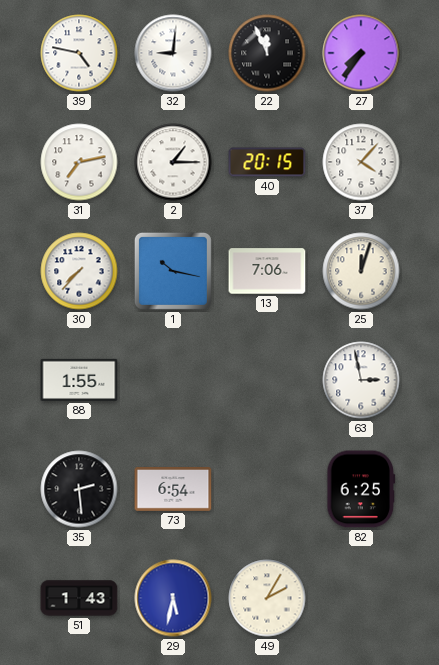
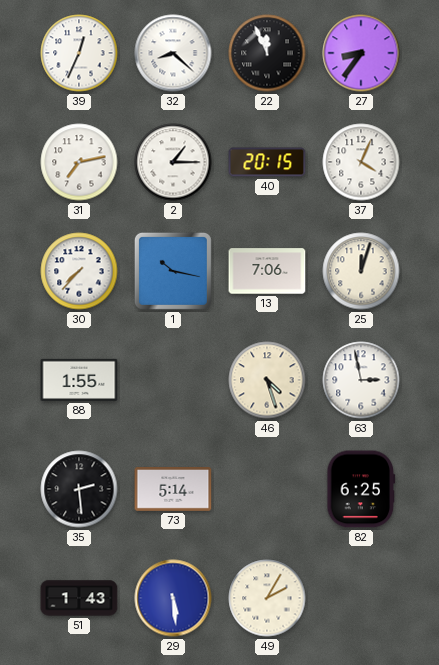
39: 4:47 -> 12:34 (79, 53)
32: 9:01 -> 8:22 (173, 53)
27: 7:36 -> 8:36 (361, 53)
37: 4:07 -> 4:04 (361, 162)
46: none -> 4:27 (267, 380)
73: 6:54 -> 5:14 (173, 490)
29: 5:32 -> 5:29 (173, 598)
